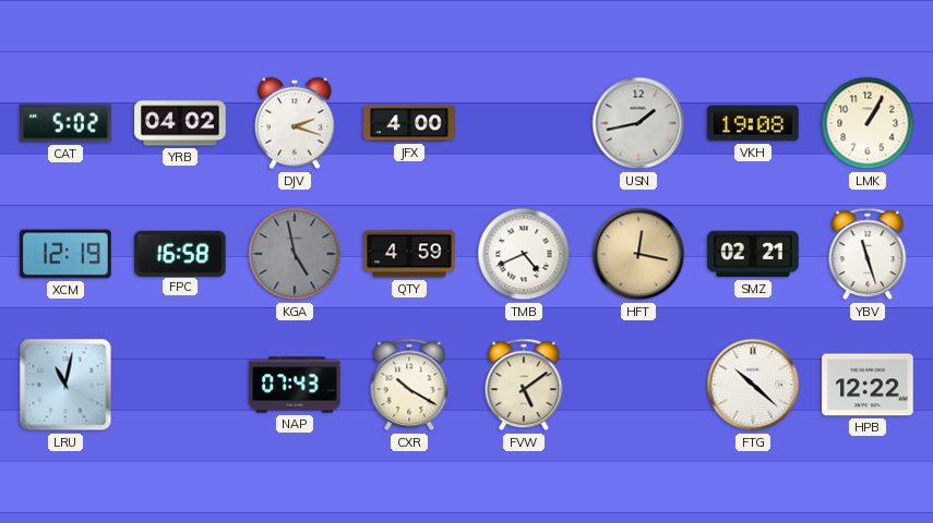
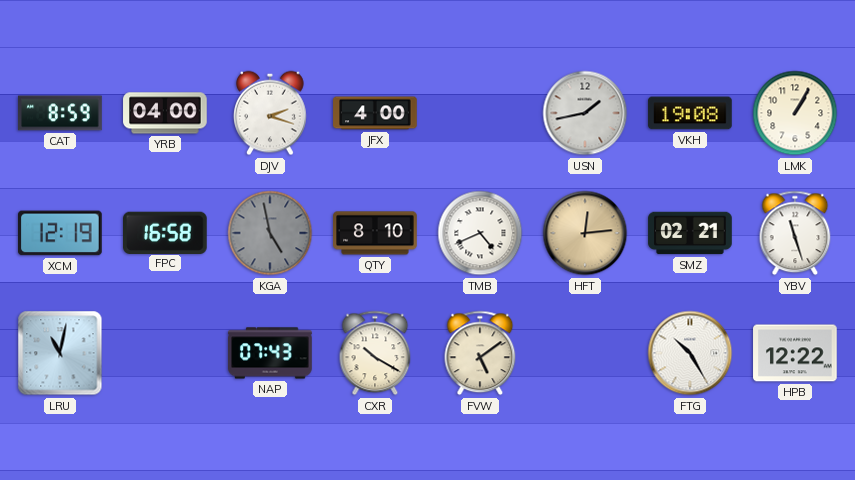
CAT: 5:02 -> 8:59 (60, 113)
YRB: 04:02 -> 04:00 (165, 113)
QTY: 4:59 -> 8:10 (375, 233)
HFT: 12:17 -> 12:14 (585, 233)
FTG: 10:22 -> 10:25 (690, 353)
